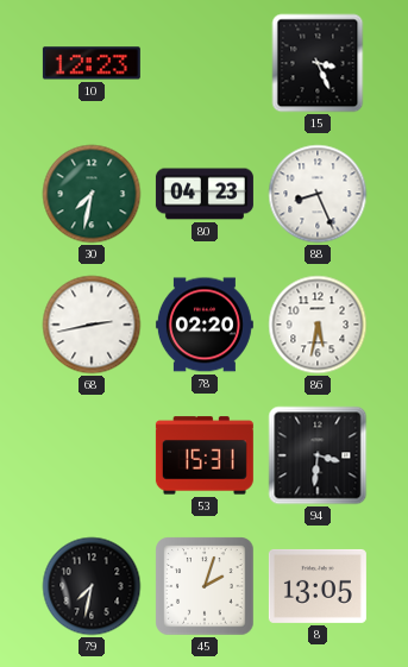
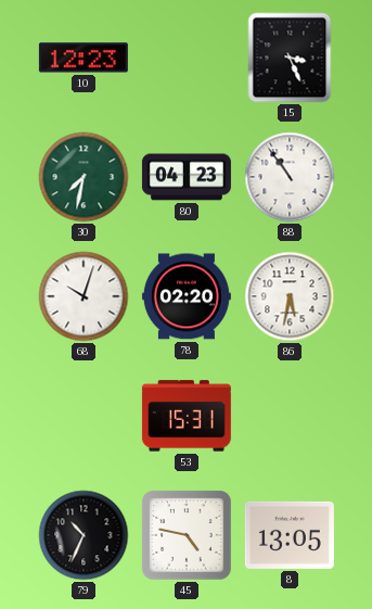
88: 8:26 -> 10:54 (290, 177)
68: 2:43 -> 10:03 (84, 296)
94: 3:31 -> none (318, 455)
79: 7:32 -> 10:34 (84, 535)
45: 2:03 -> 4:47 (187, 535)
